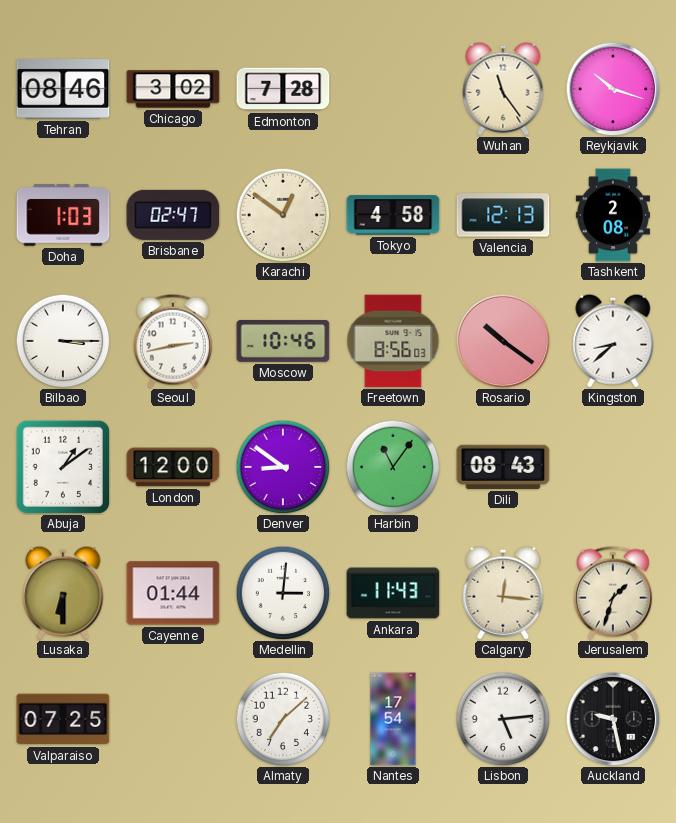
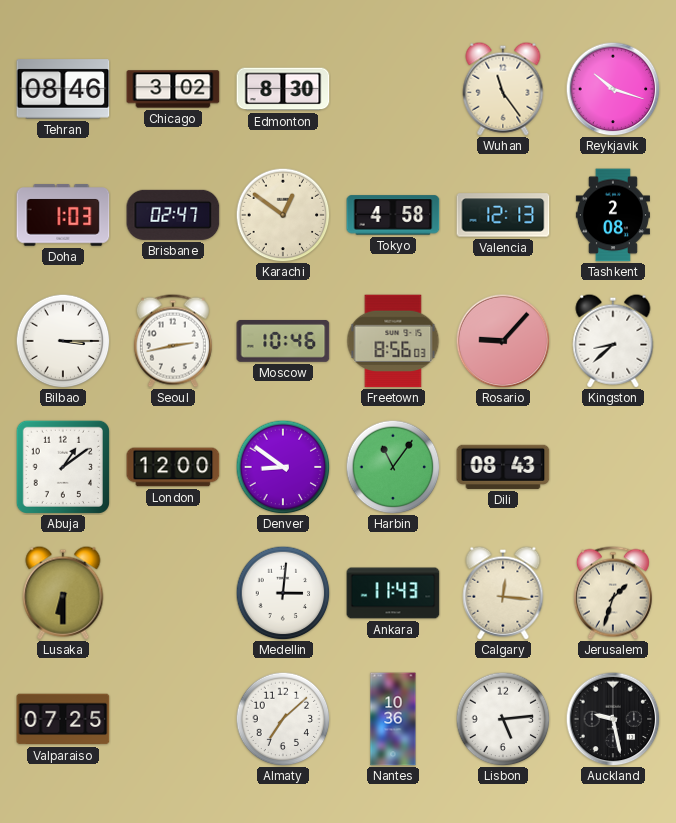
Edmonton: 7:28 -> 8:30 (283, 89)
Rosario: 10:21 -> 9:07 (503, 341)
Cayenne: 01:44 -> none (173, 593)
Nantes: 17:54 -> 10:36 (393, 719)
